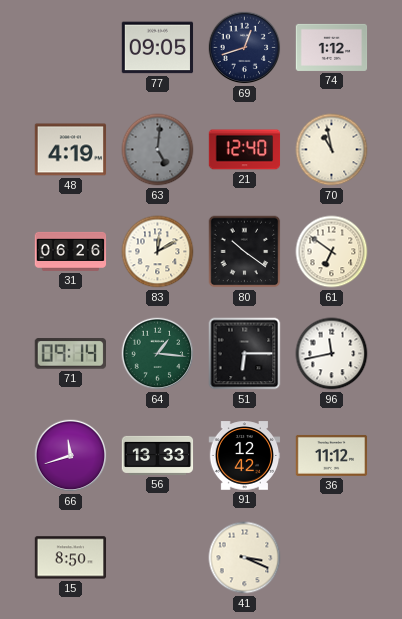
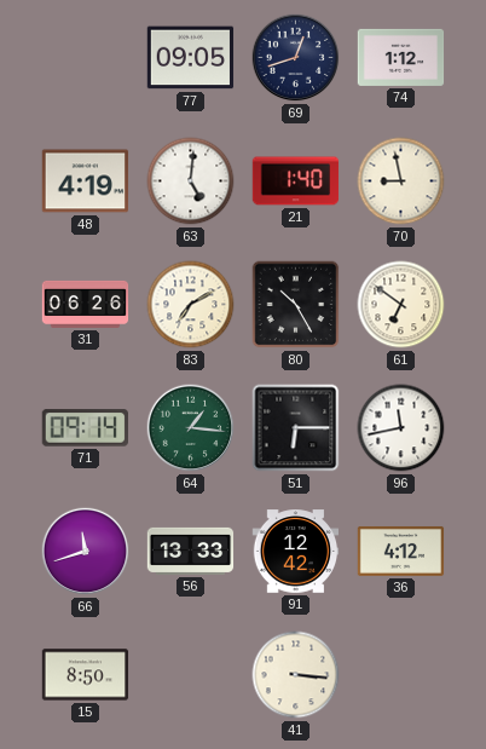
63 dial: grey -> white (191, 182)
21: 12:40 -> 1:40 (296, 182)
70: 10:58 -> 8:58 (401, 182)
83: 12:10 -> 7:10 (191, 305)
80: 10:21 -> 10:25 (296, 305)
36: 11:12 -> 4:12 (401, 551)
41: 3:19 -> 3:16 (296, 675)
